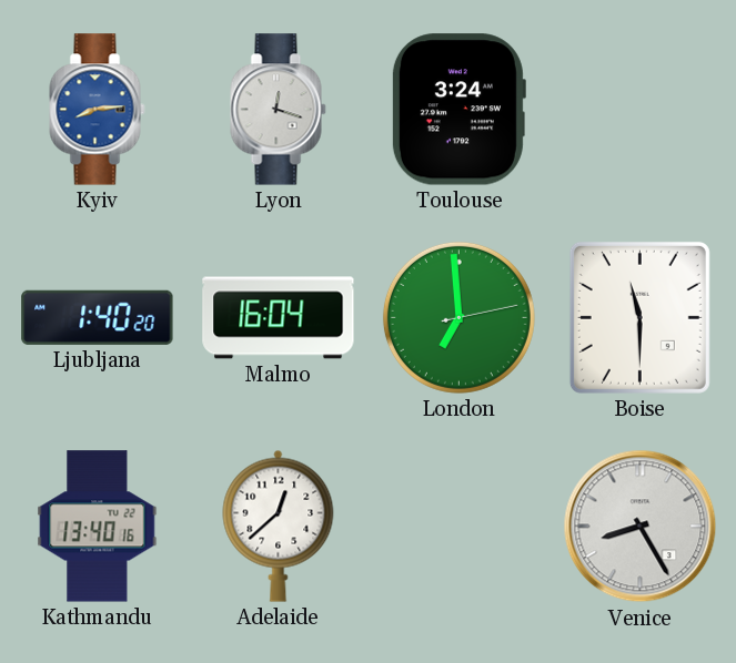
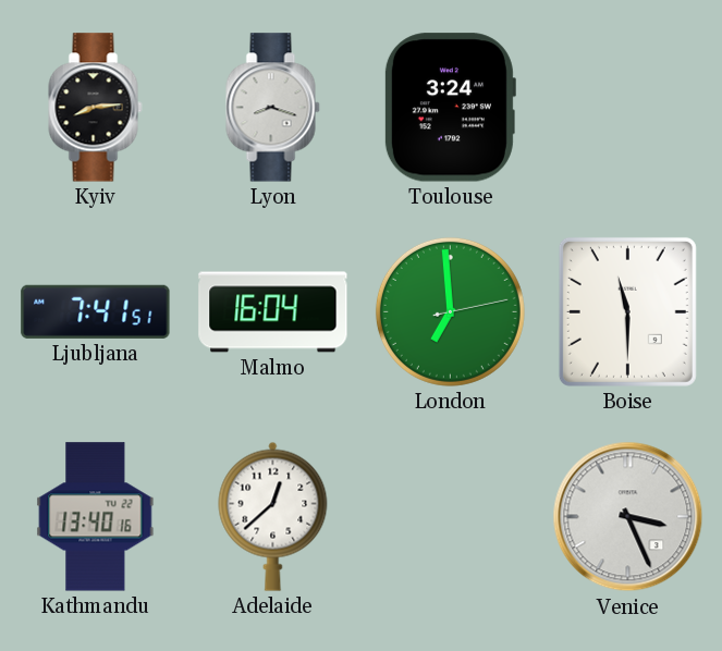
Kyiv dial: blue -> black (96, 108)
Lyon: 12:18 -> 8:18 (273, 108)
Ljubljana: 1:40 -> 7:41 (96, 311)
Venice: 8:25 -> 3:26 (628, 517)
